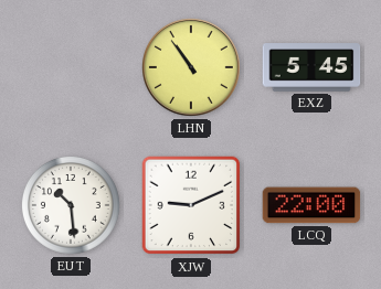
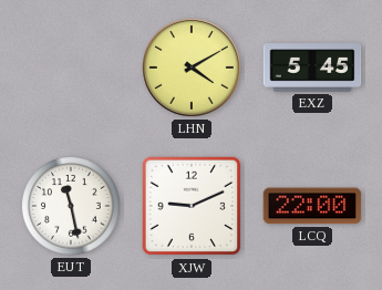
LHN: 10:54 -> 4:10 (193, 69)
EUT: 10:29 -> 11:28 (72, 207)
